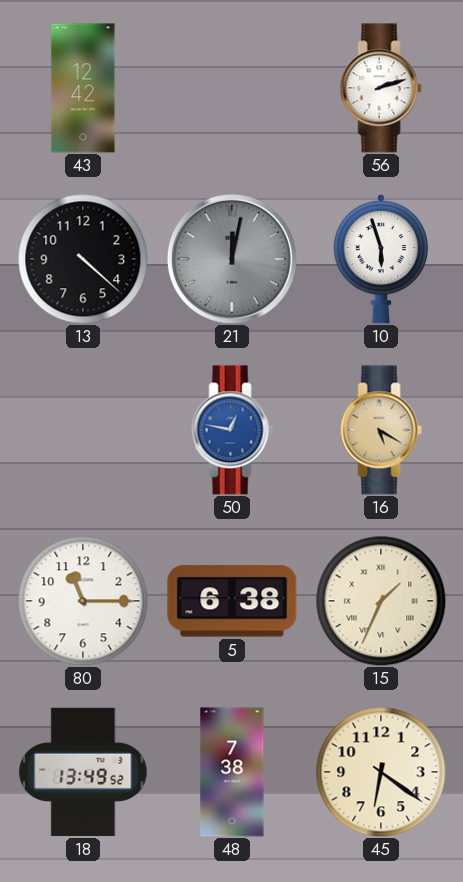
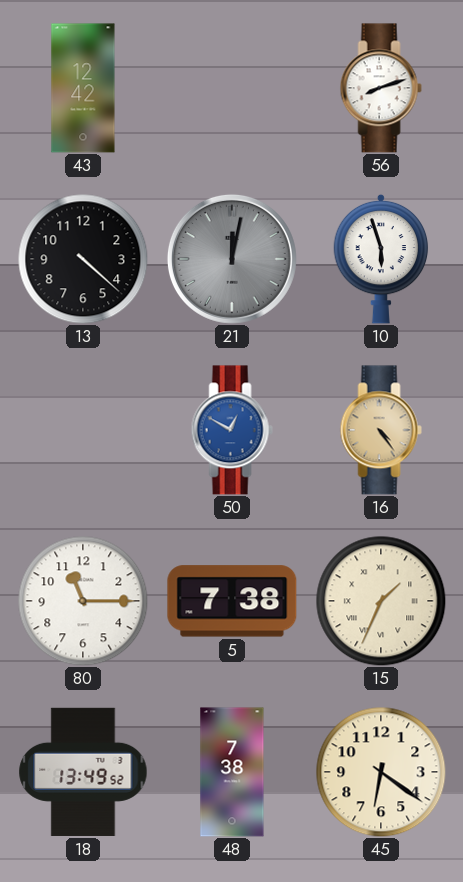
56: 2:12 -> 8:12 (381, 88)
50: 12:47 -> 12:50 (232, 430)
16: 5:20 -> 4:24 (381, 430)
5: 6:38 -> 7:38 (232, 601)
